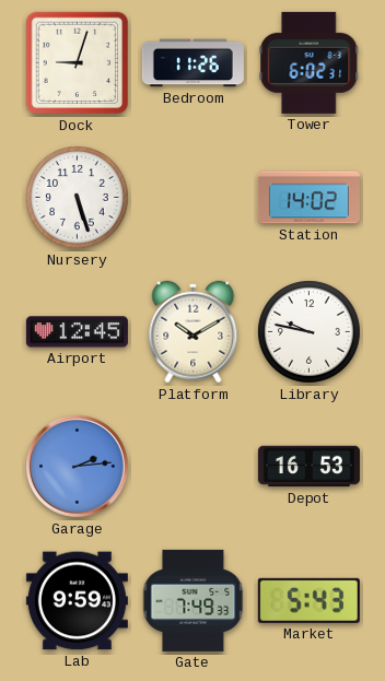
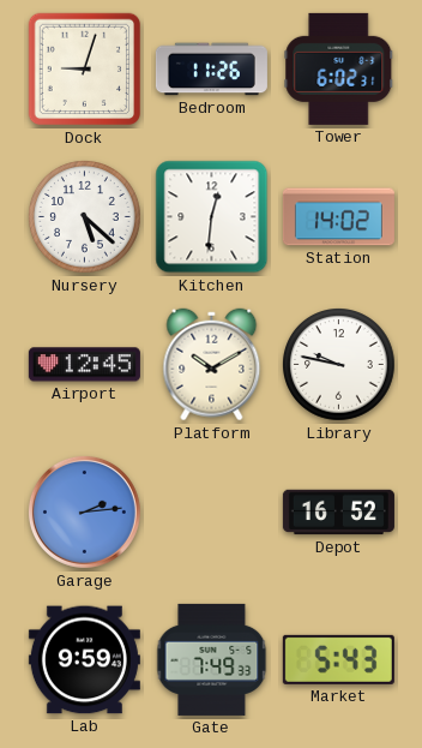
Nursery: 5:27 -> 5:22 (85, 217)
Kitchen: none -> 12:31 (212, 217)
Depot: 16:53 -> 16:52 (338, 513)
